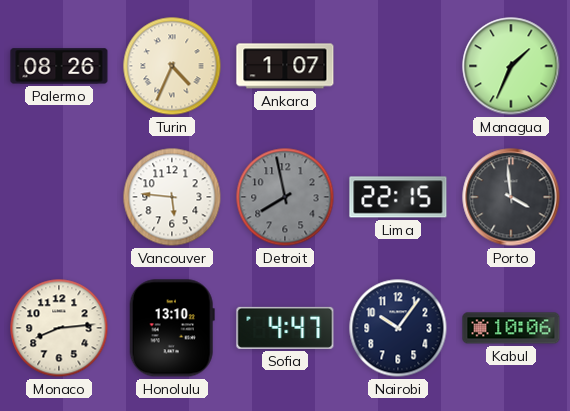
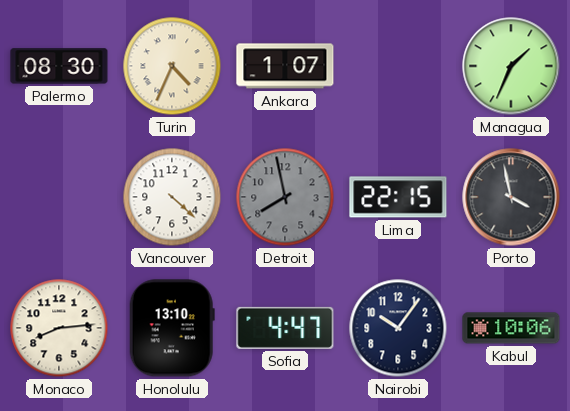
Palermo: 08:26 -> 08:30 (59, 66)
Vancouver: 5:46 -> 4:22 (172, 197)
Porto: 3:59 -> 3:58 (511, 197)
